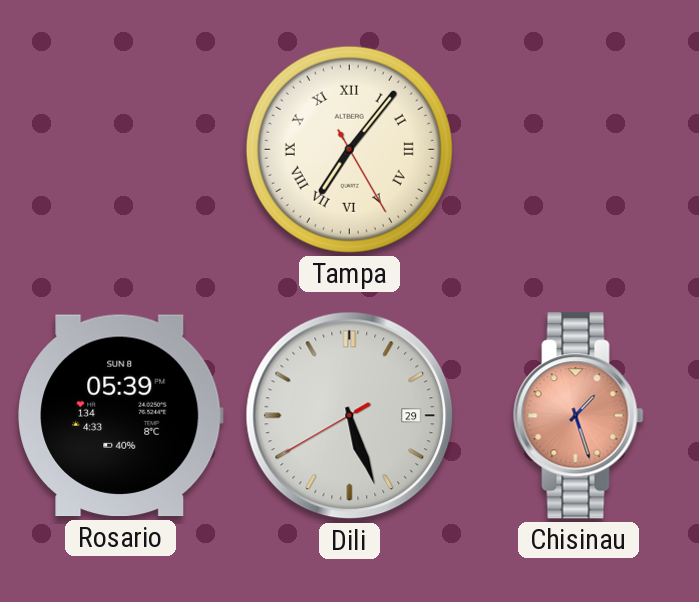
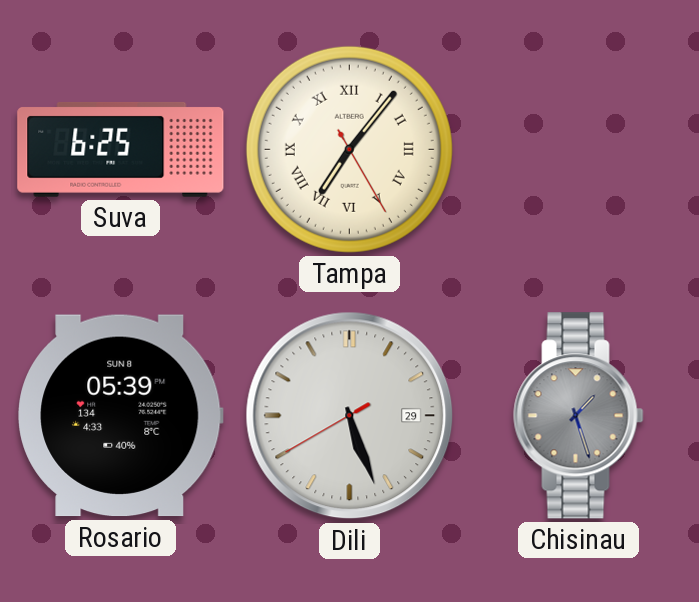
Suva: none -> 6:25 (121, 149)
Chisinau dial: salmon -> grey (579, 416)
